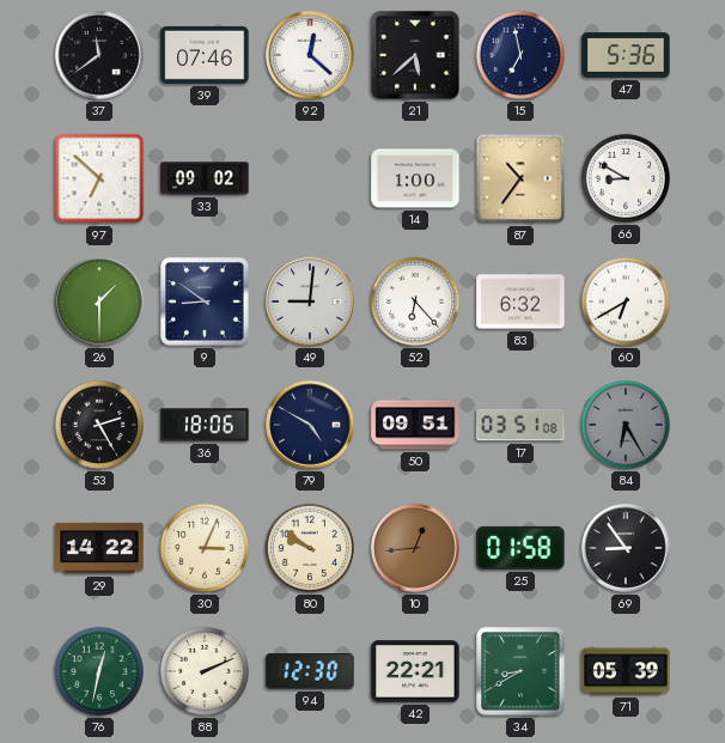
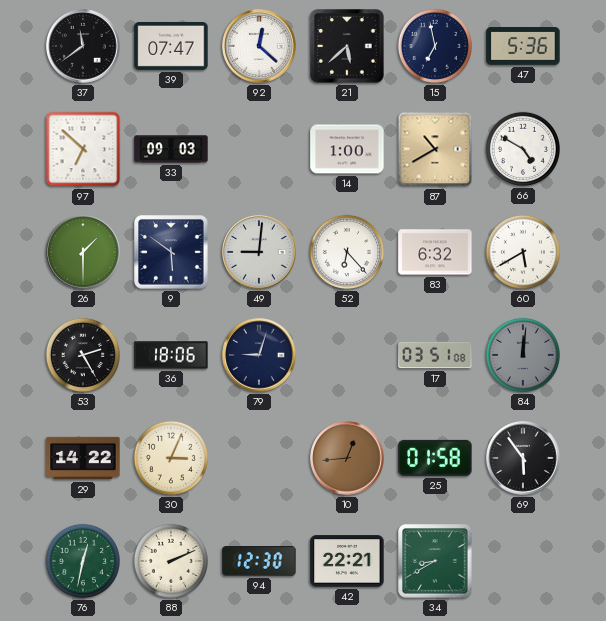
39: 07:46 -> 07:47 (171, 46)
33: 09:02 -> 09:03 (171, 149)
87: 10:36 -> 10:40 (435, 149)
66: 8:50 -> 4:50 (523, 149)
9: 8:51 -> 5:51 (171, 252)
60: 6:40 -> 5:40 (523, 252)
79: 4:50 -> 9:03 (259, 355)
50: 09:51 -> none (415, 425)
84: 6:25 -> 12:01 (523, 355)
80: 9:51 -> none (310, 548)
69: 8:54 -> 5:54 (523, 458)
71: 05:39 -> none (626, 671)
